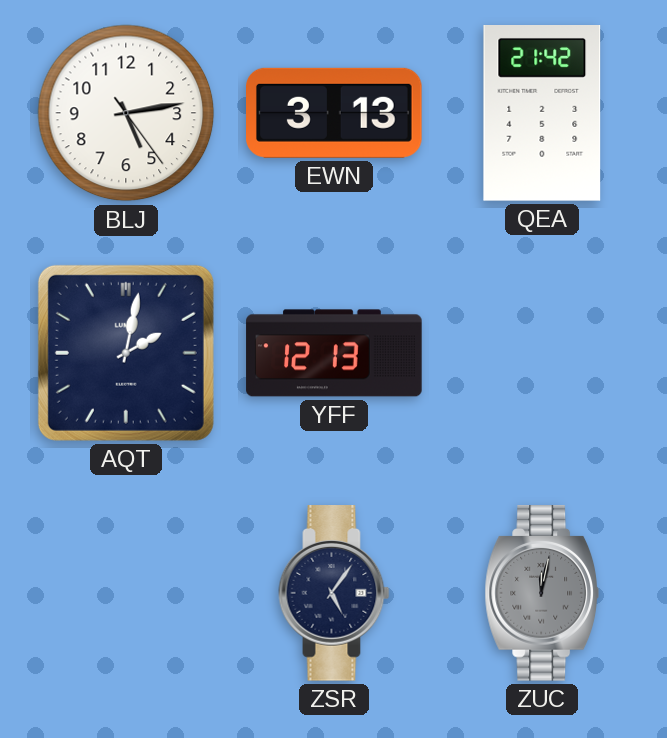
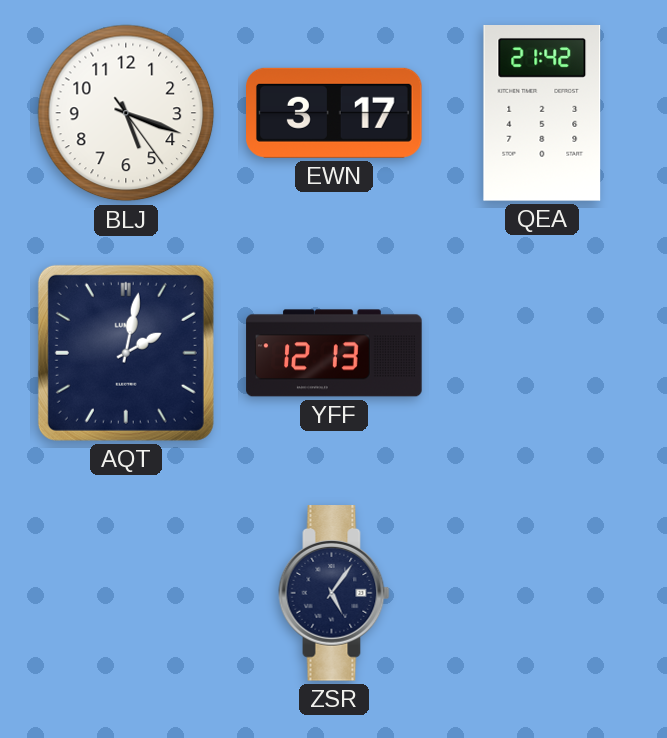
BLJ: 5:13 -> 5:18 (126, 113)
EWN: 3:13 -> 3:17 (335, 113)
ZUC: 12:02 -> none (541, 593)
